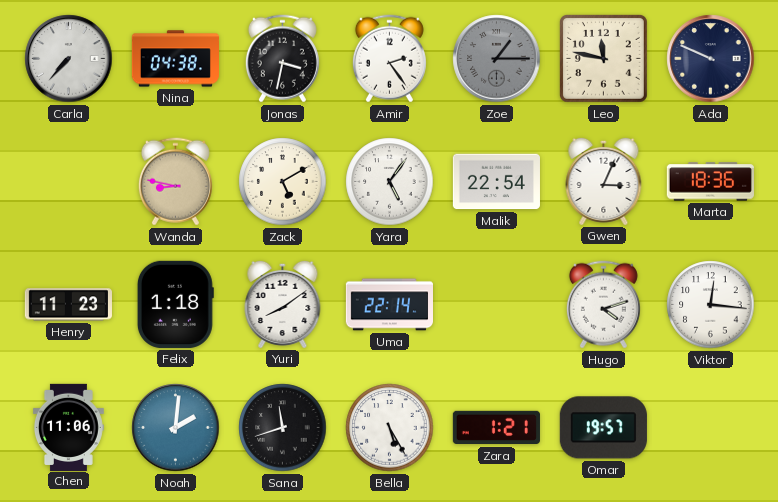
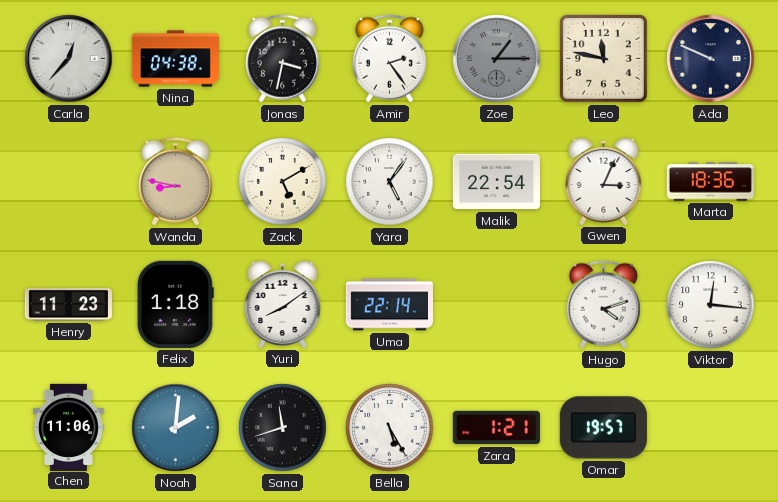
Carla: 7:37 -> 12:37 (69, 59)
